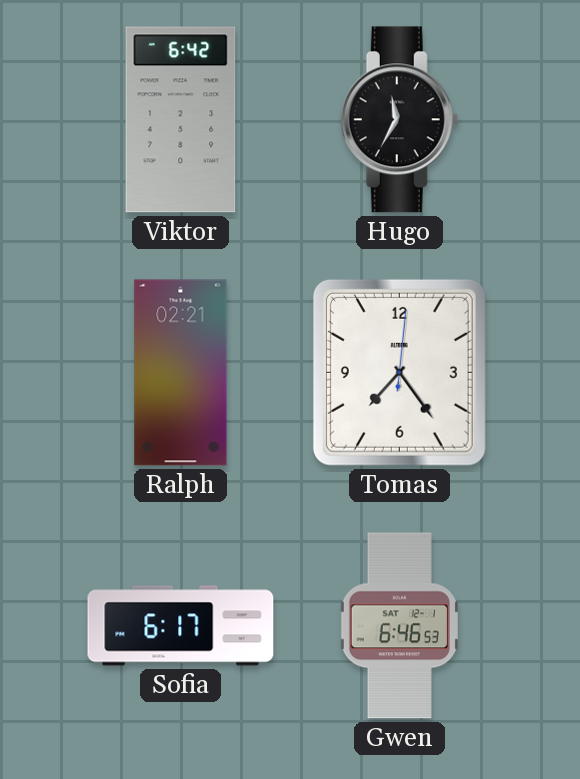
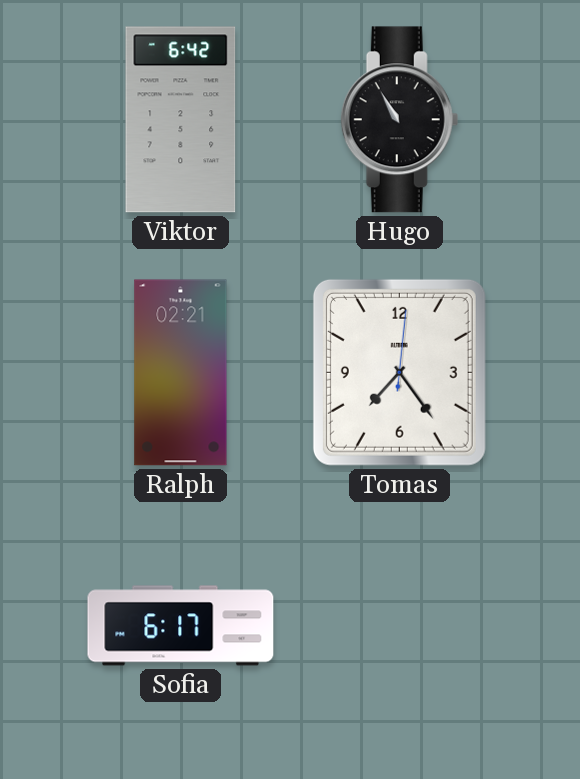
Hugo: 11:35 -> 10:55 (400, 120)
Gwen: 6:46 -> none (399, 626)
